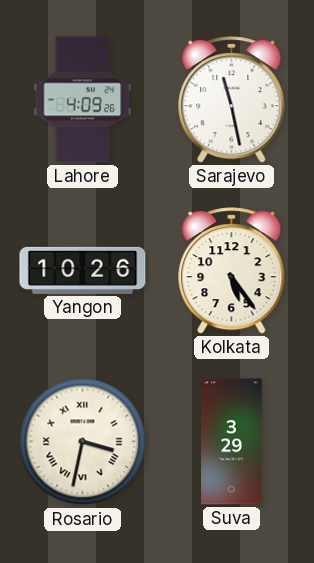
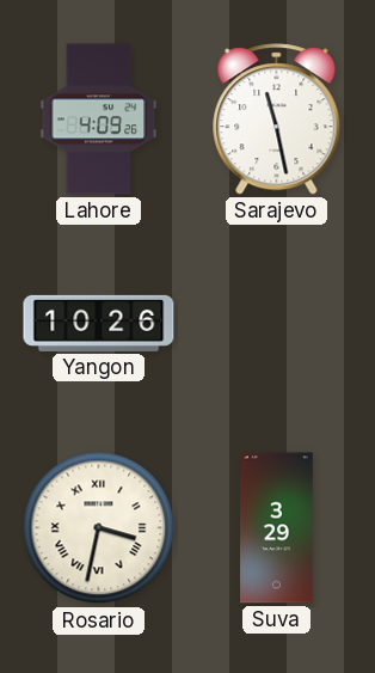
Kolkata: 5:24 -> none (232, 271)
